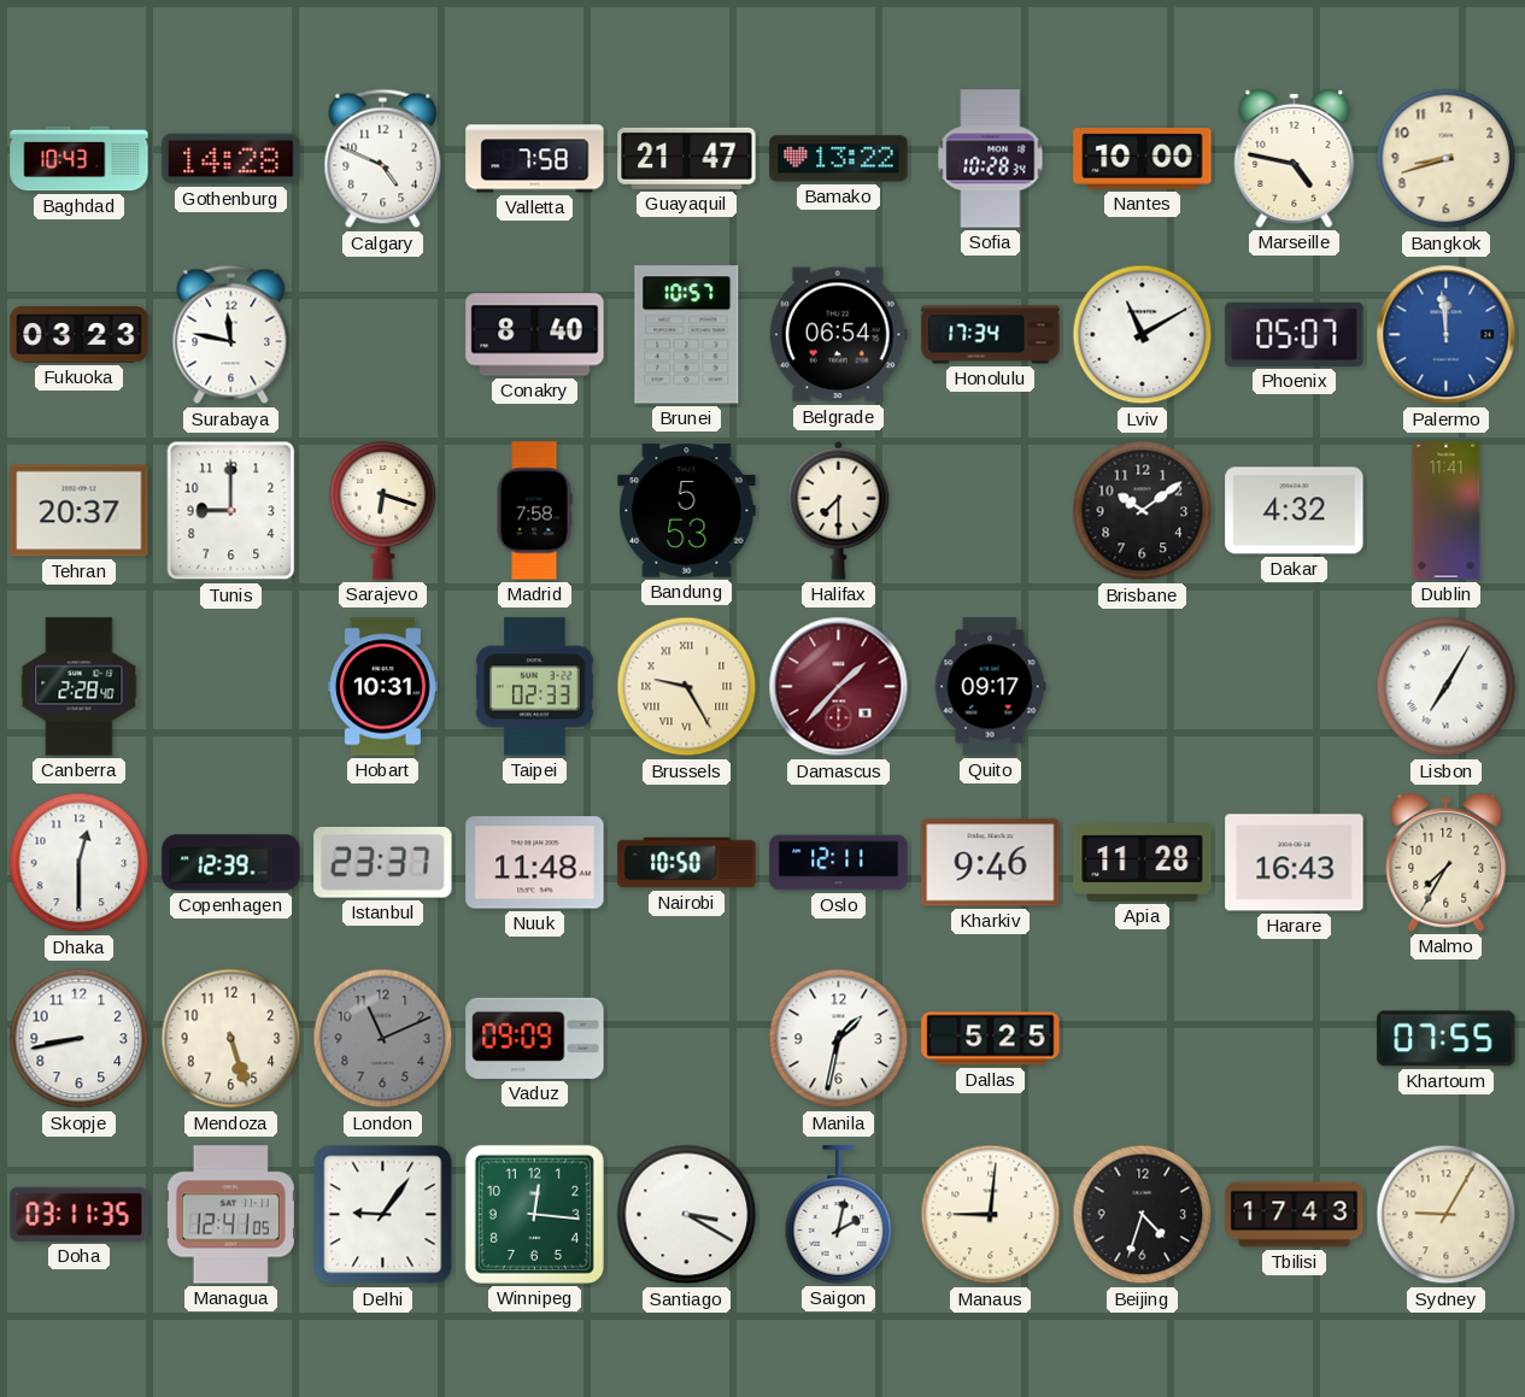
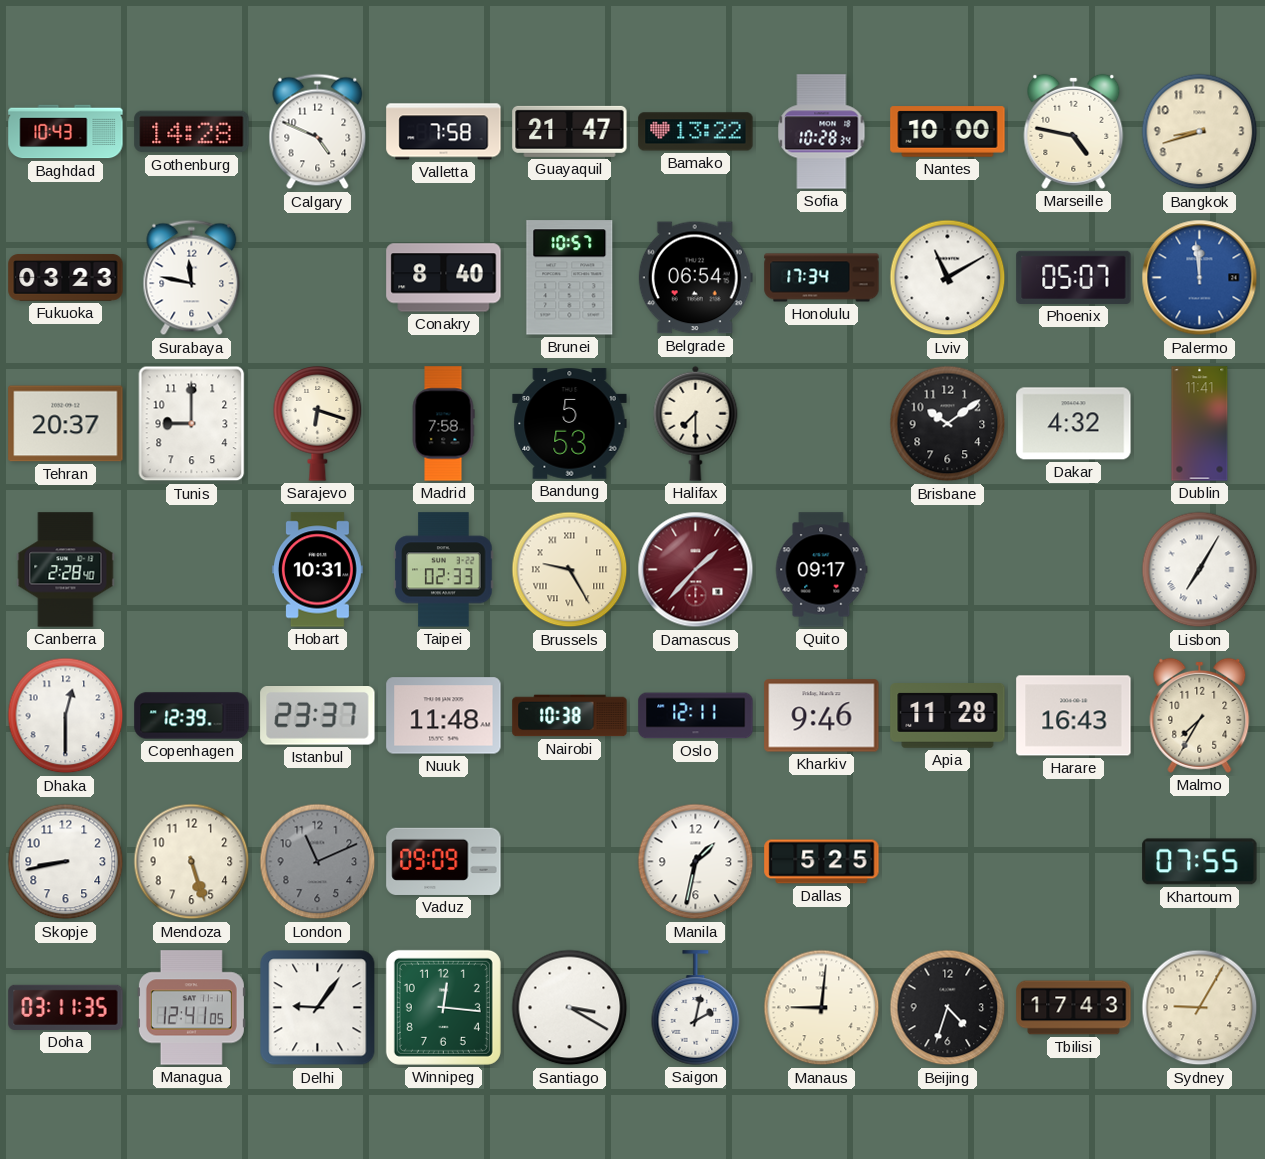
Nairobi: 10:50 -> 10:38 (570, 716)
